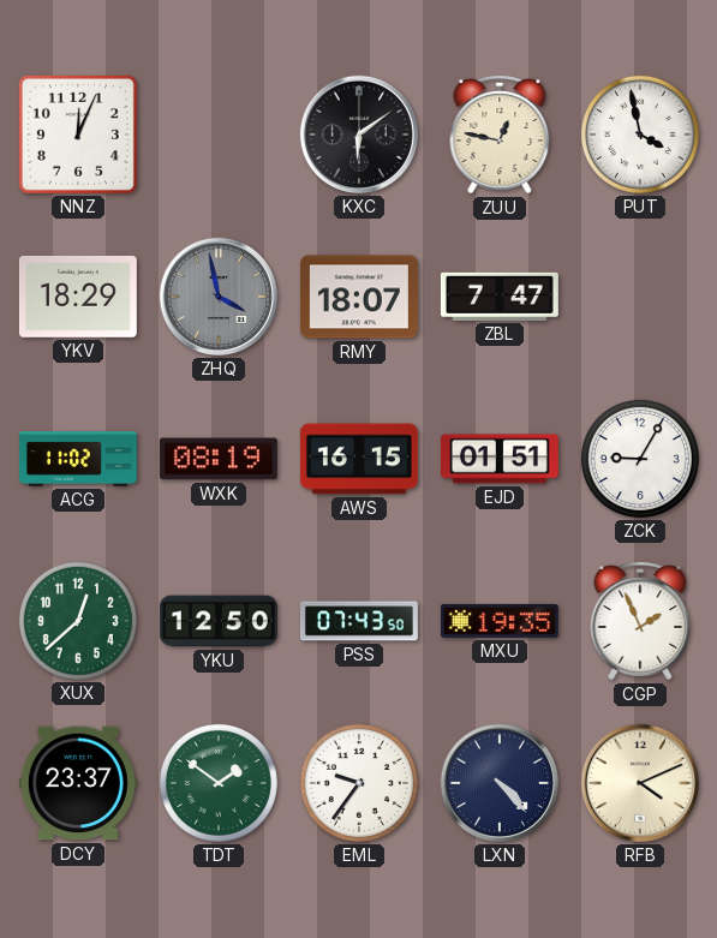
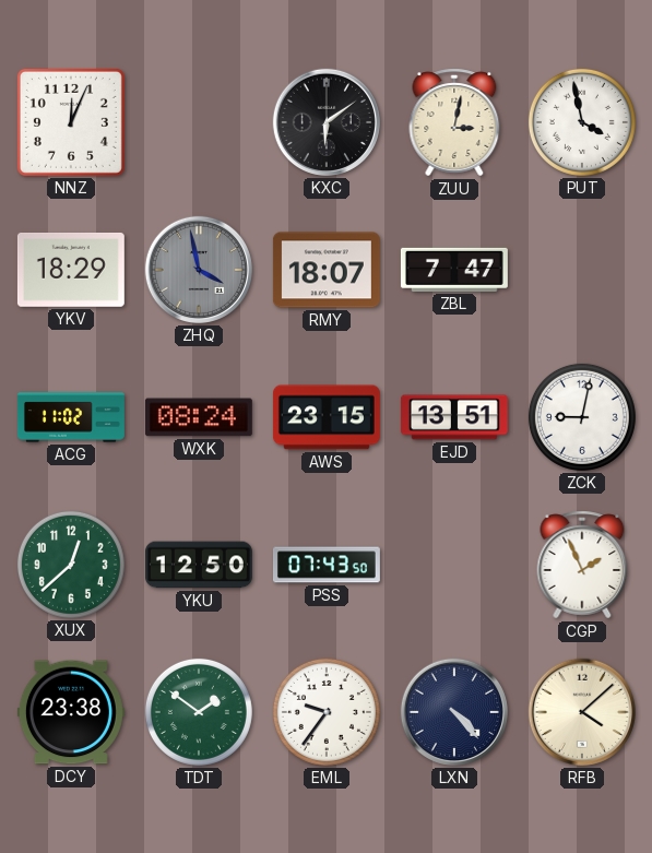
ZUU: 12:47 -> 3:02 (454, 122)
WXK: 08:19 -> 08:24 (199, 417)
AWS: 16:15 -> 23:15 (327, 417)
EJD: 01:51 -> 13:51 (454, 417)
ZCK: 9:05 -> 9:02 (582, 417)
MXU: 19:35 -> none (500, 621)
DCY: 23:37 -> 23:38 (71, 712)
RFB: 4:11 -> 4:08 (582, 712)
